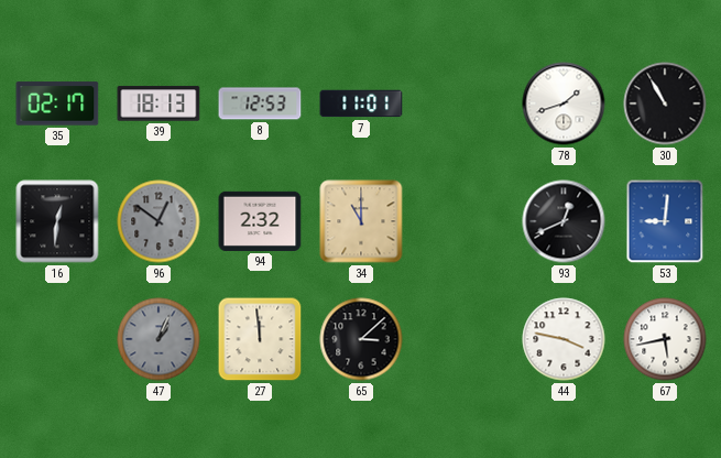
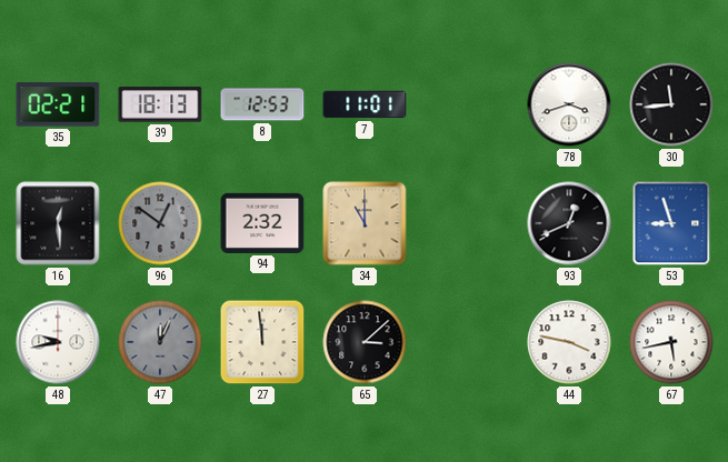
35: 02:17 -> 02:21 (58, 104)
78: 1:42 -> 3:42 (569, 104)
30: 10:55 -> 11:44 (671, 104)
16: 12:31 -> 12:29 (58, 223)
53: 9:01 -> 8:57 (671, 223)
48: none -> 9:43 (58, 342)
47: 1:04 -> 12:04 (160, 342)
